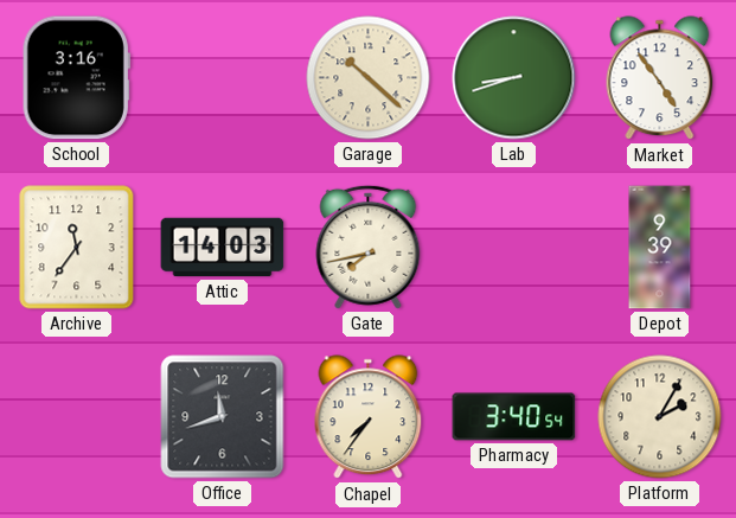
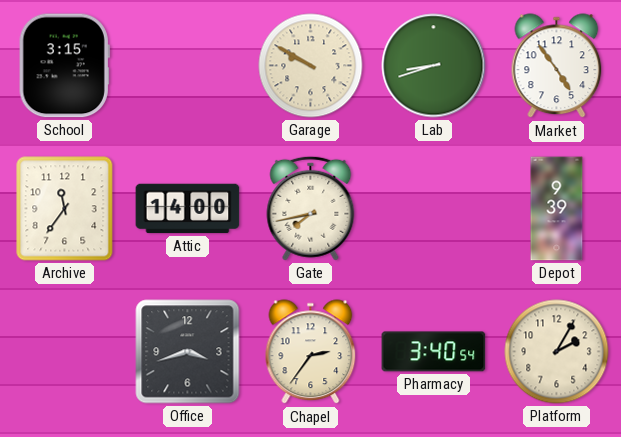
School: 3:16 -> 3:15 (64, 66)
Garage: 10:22 -> 9:50 (311, 66)
Attic: 14:03 -> 14:00 (188, 209)
Office: 11:42 -> 3:42 (188, 352)
Chapel: 7:36 -> 2:36 (311, 352)
